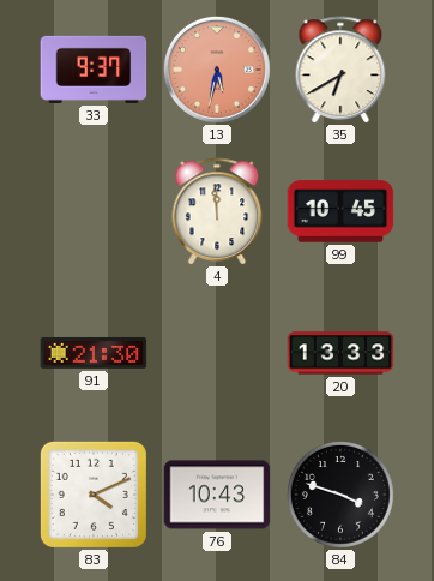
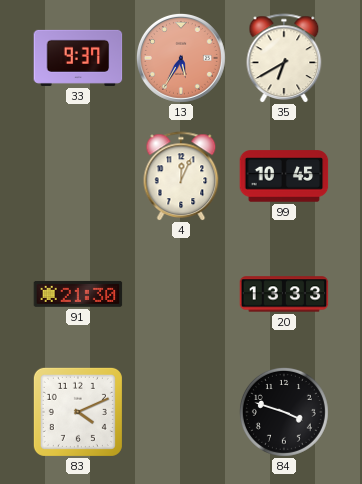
13: 5:32 -> 5:35 (181, 58)
4: 11:59 -> 12:04 (181, 176)
76: 10:43 -> none (217, 495)
